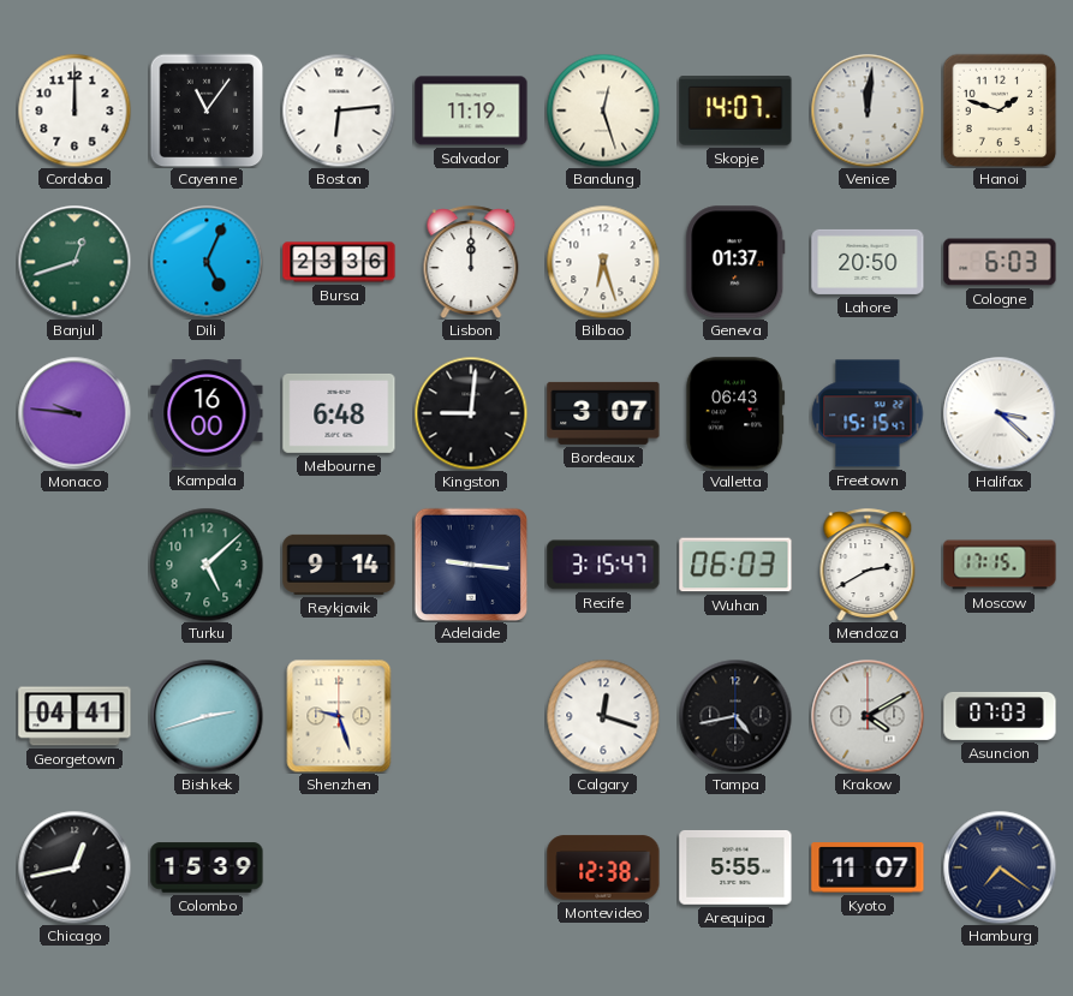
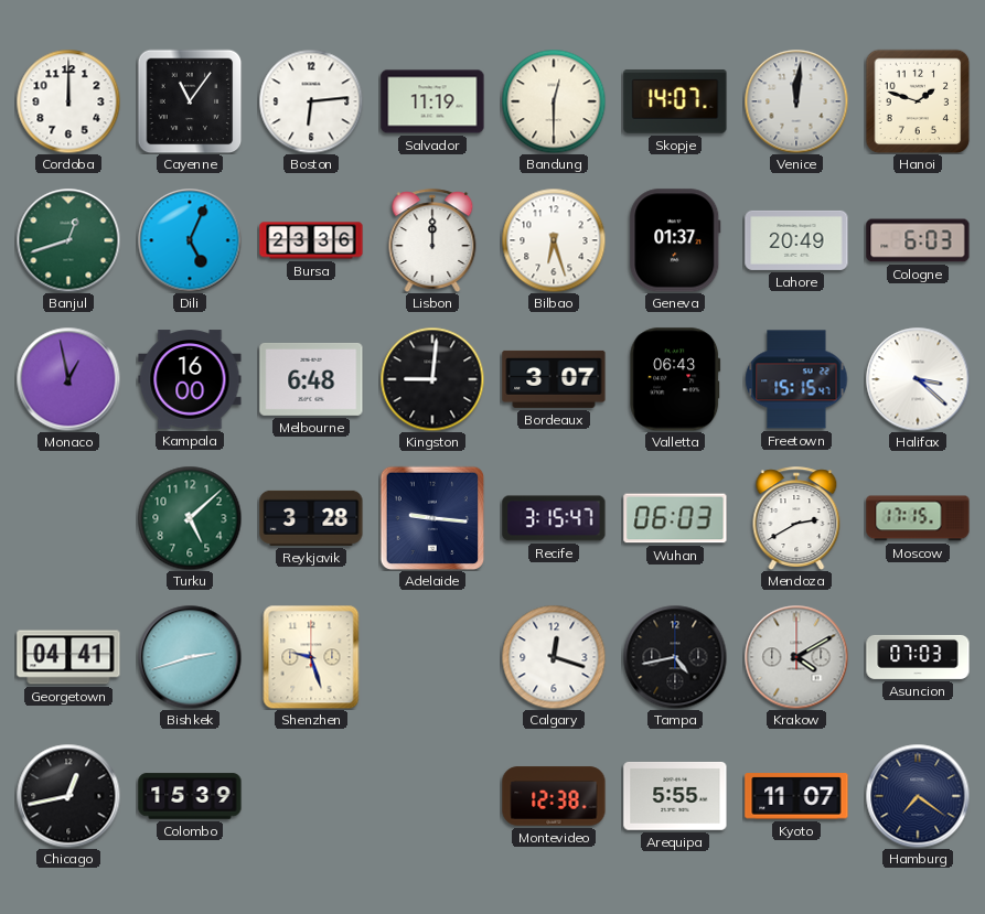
Bandung: 12:27 -> 12:30 (554, 101)
Lahore: 20:50 -> 20:49 (796, 240)
Monaco: 9:46 -> 12:58 (68, 379)
Reykjavik: 9:14 -> 3:28 (311, 518)
